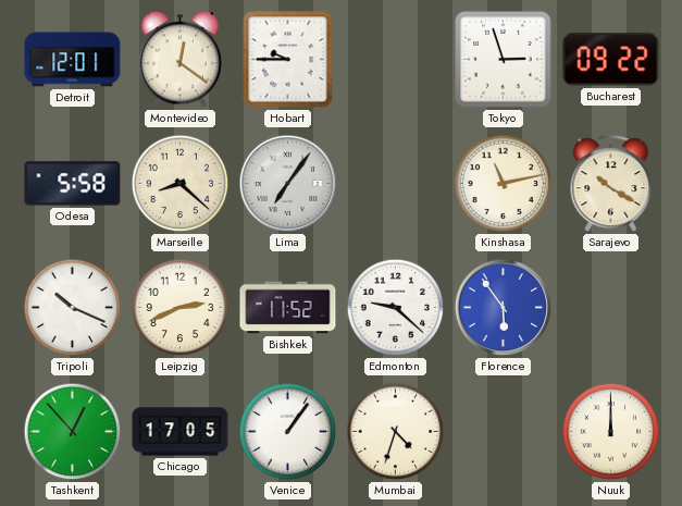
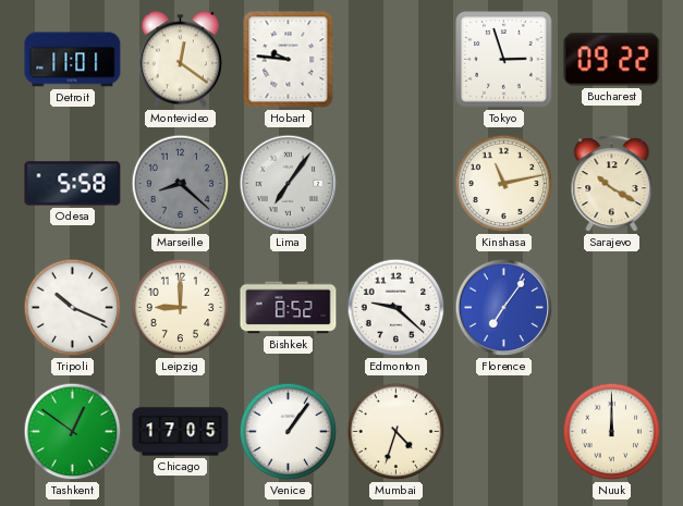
Detroit: 12:01 -> 11:01 (73, 60)
Hobart: 9:45 -> 9:46 (289, 60)
Marseille dial: cream -> grey (181, 184)
Leipzig: 2:41 -> 9:00 (181, 308)
Bishkek: 11:52 -> 8:52 (289, 308)
Florence: 5:54 -> 7:06 (504, 308)
Tashkent: 12:53 -> 12:51 (73, 432)
